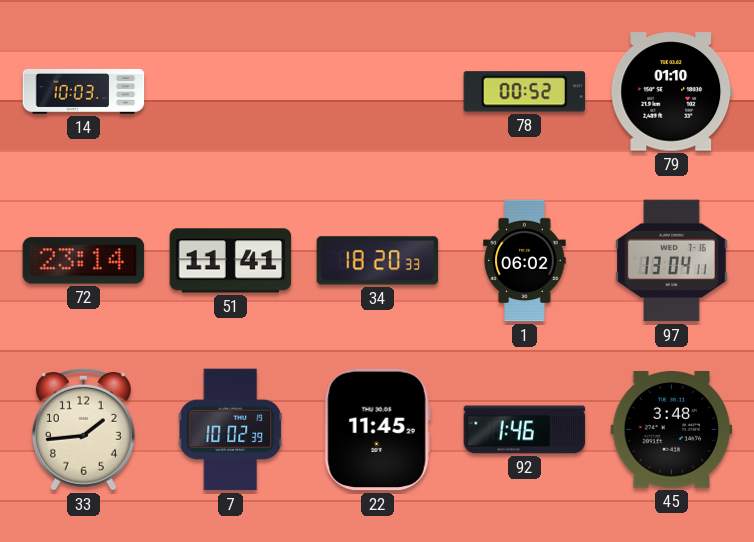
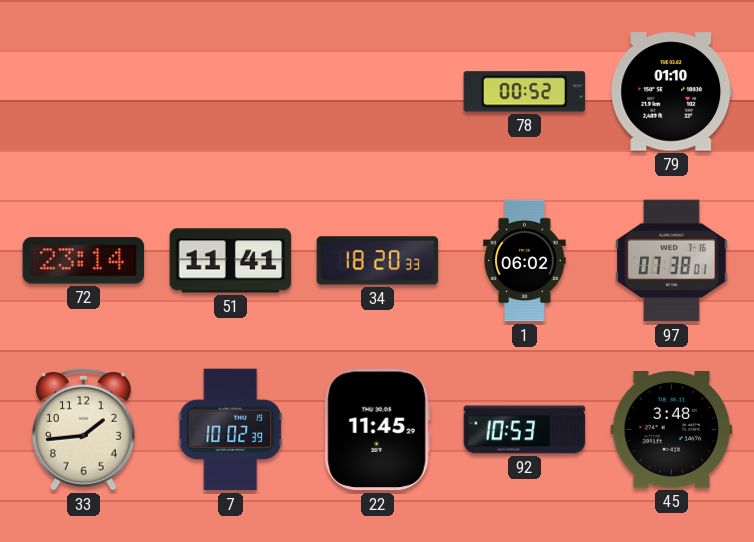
14: 10:03 -> none (84, 91)
97: 13:04 -> 07:38 (672, 261)
92: 1:46 -> 10:53 (525, 430)
